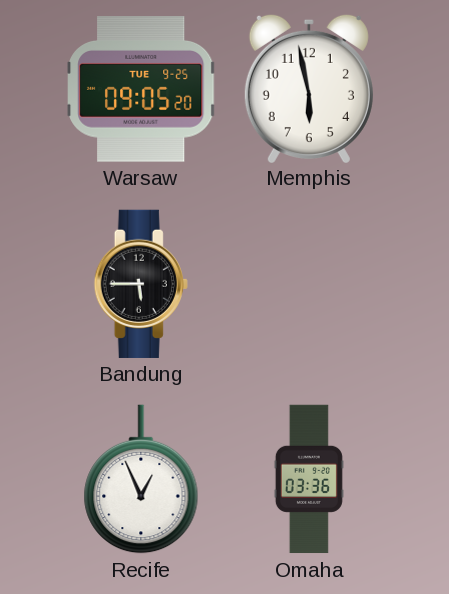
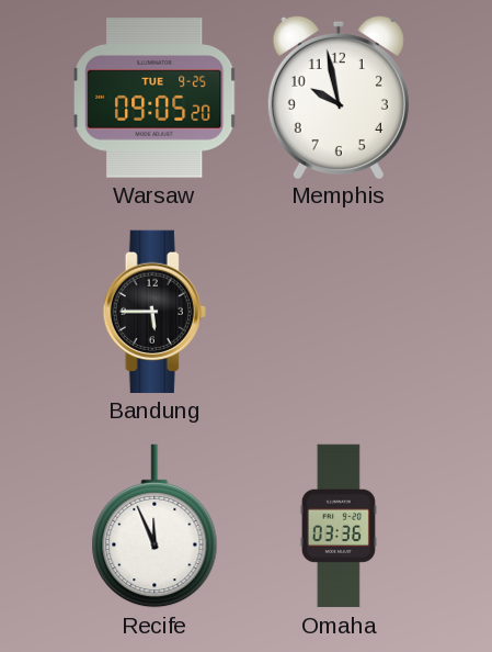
Memphis: 5:58 -> 9:58 (339, 97)
Recife: 12:56 -> 11:56 (155, 526)
